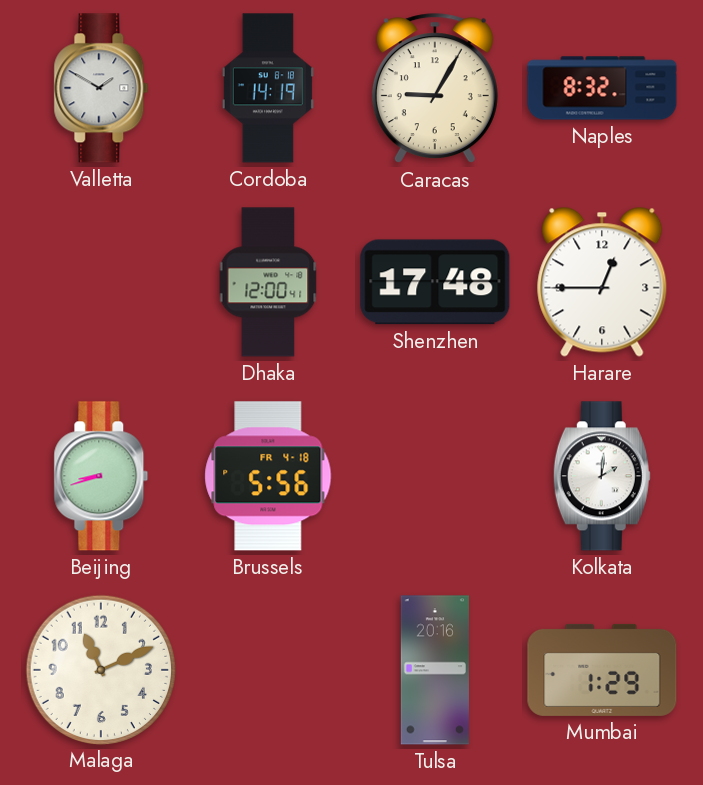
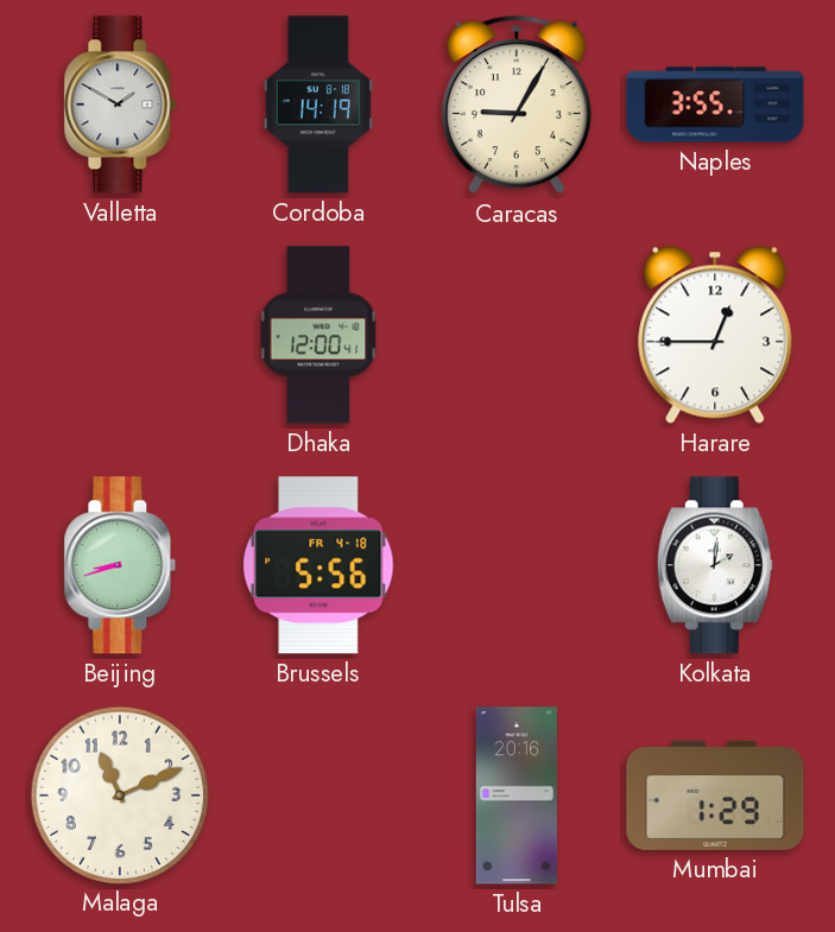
Naples: 8:32 -> 3:55 (715, 104)
Shenzhen: 17:48 -> none (435, 282)
